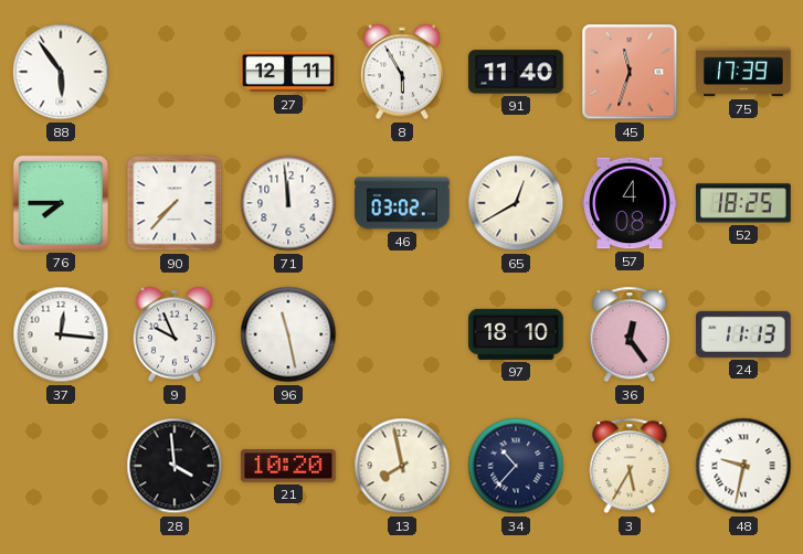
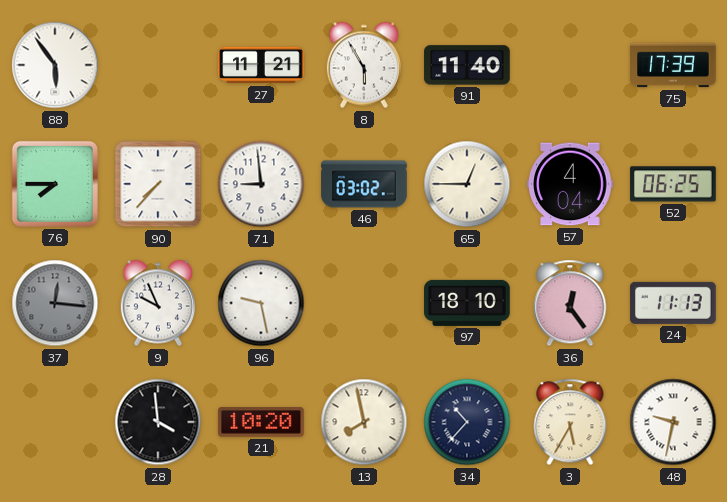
27: 12:11 -> 11:21 (261, 65)
45: 11:33 -> none (630, 72)
71: 11:59 -> 8:59 (261, 184)
65: 12:40 -> 12:45 (467, 184)
57: 4:08 -> 4:04 (570, 184)
52: 18:25 -> 06:25 (673, 184)
37 dial: white -> grey (55, 303)
96: 11:28 -> 9:28 (261, 303)
